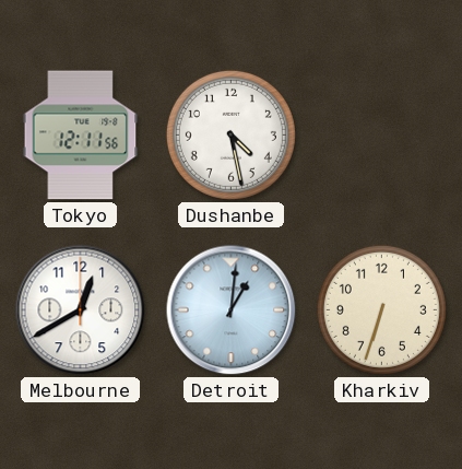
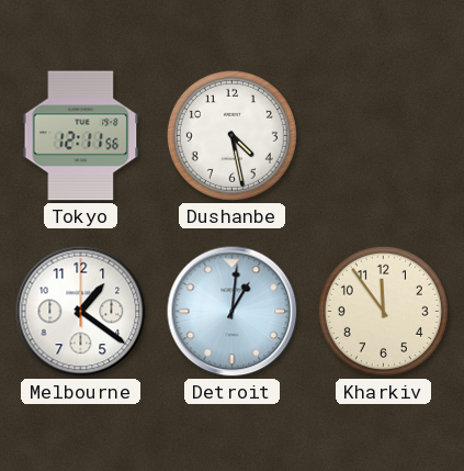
Melbourne: 12:40 -> 1:21 (81, 312)
Kharkiv: 6:33 -> 11:54 (383, 311)
